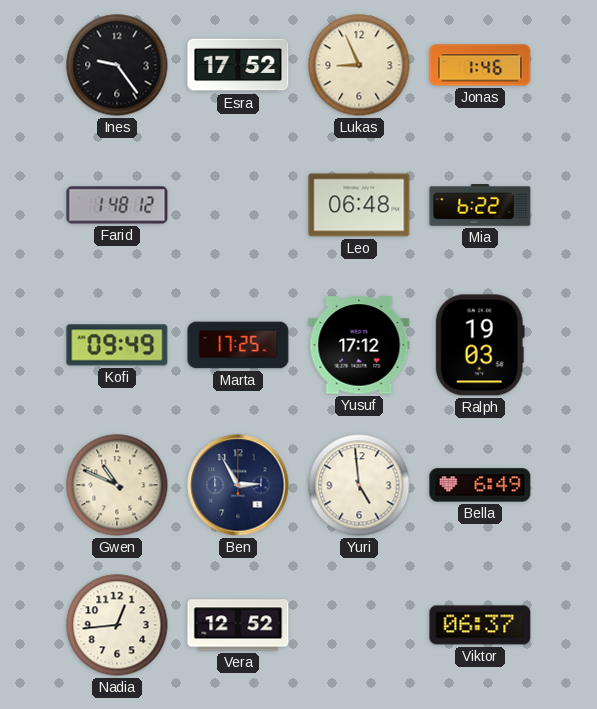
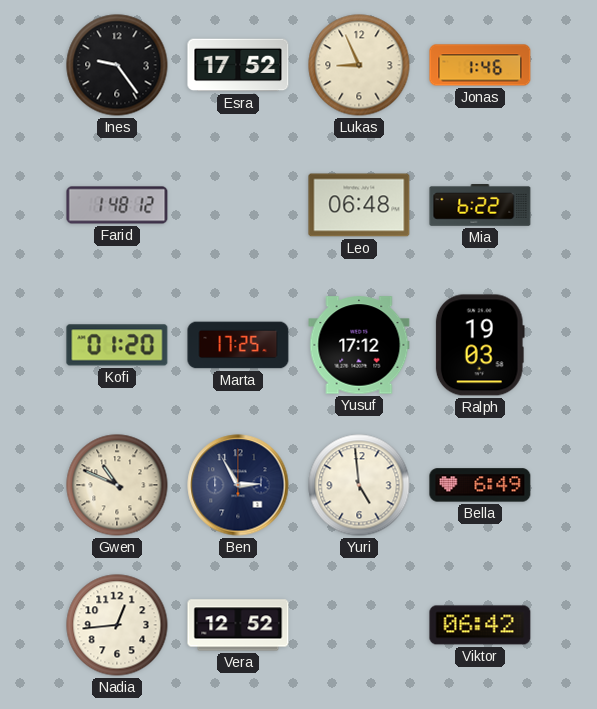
Kofi: 09:49 -> 01:20 (117, 345)
Viktor: 06:37 -> 06:42 (480, 625)
